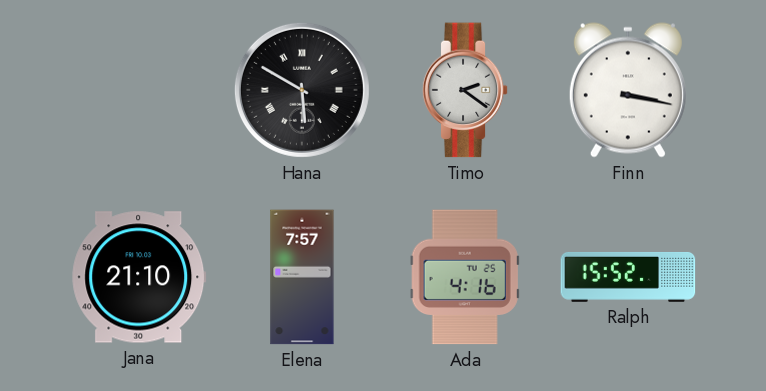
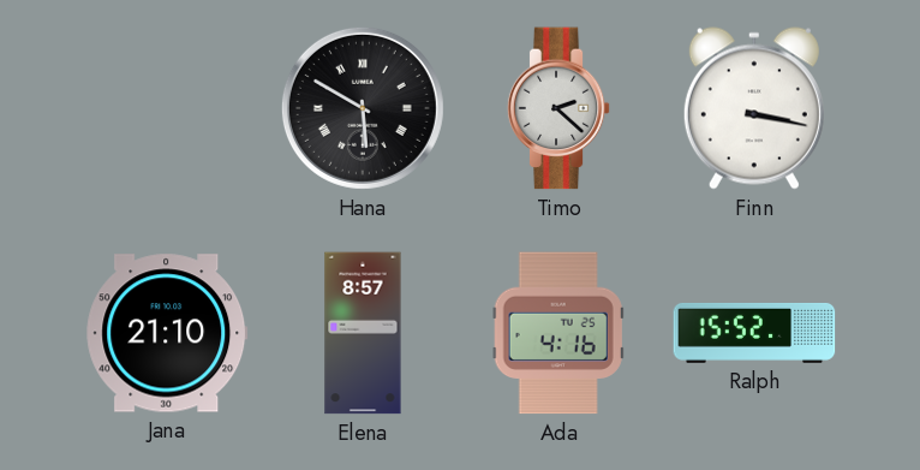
Timo: 2:21 -> 2:22 (558, 108)
Elena: 7:57 -> 8:57 (363, 333)
